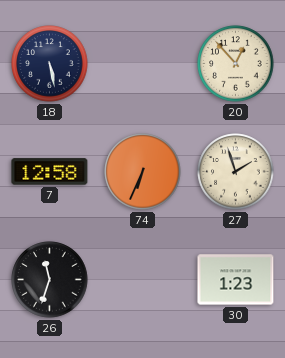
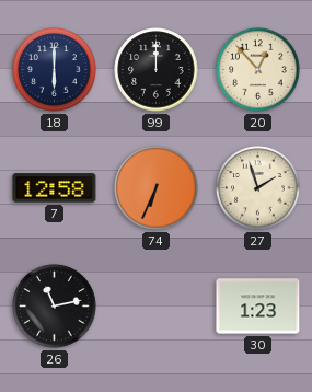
18: 5:28 -> 6:00 (55, 70)
99: none -> 12:00 (157, 70)
26: 11:33 -> 11:13 (55, 307)
